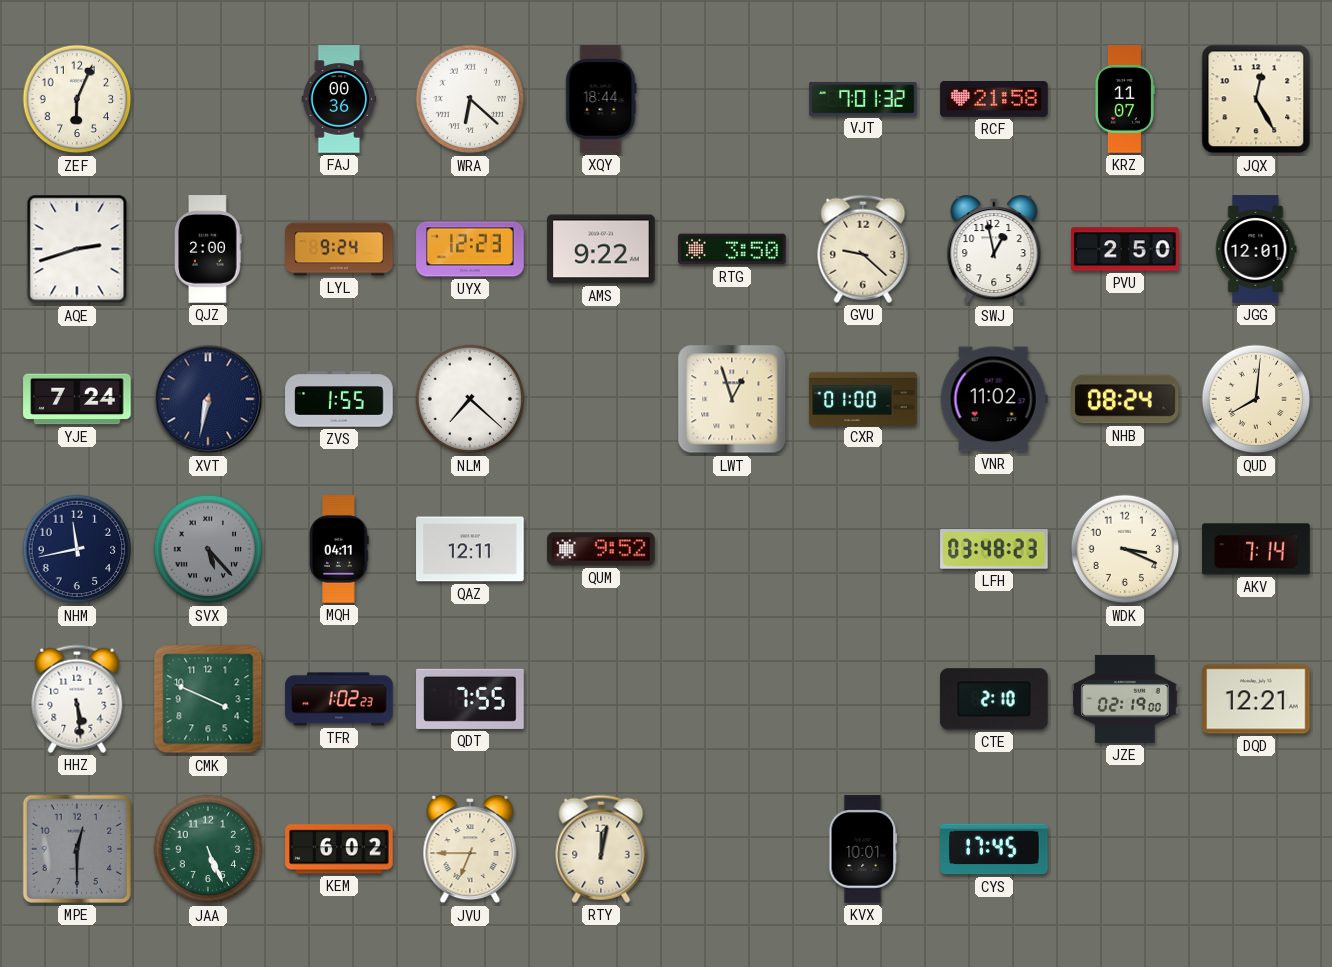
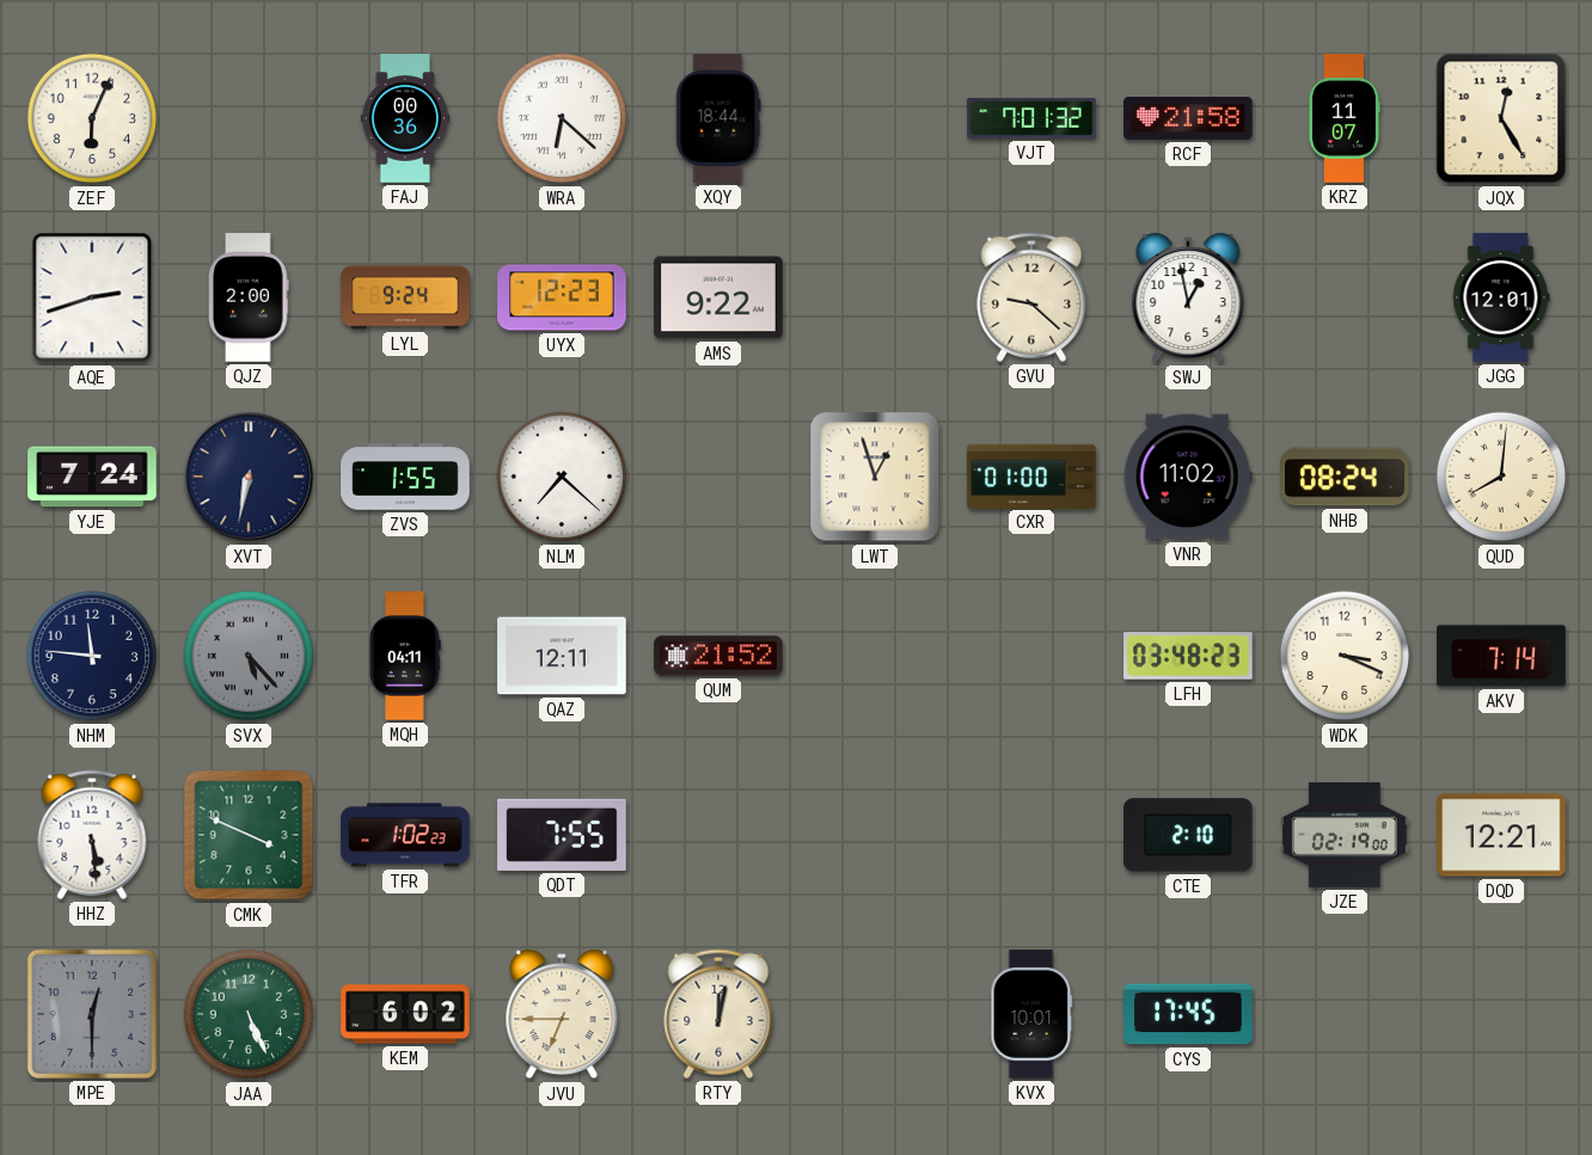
RTG: 3:50 -> none (732, 249)
PVU: 2:50 -> none (1125, 249)
NHM: 11:43 -> 11:46 (92, 656)
QUM: 9:52 -> 21:52 (718, 656)
